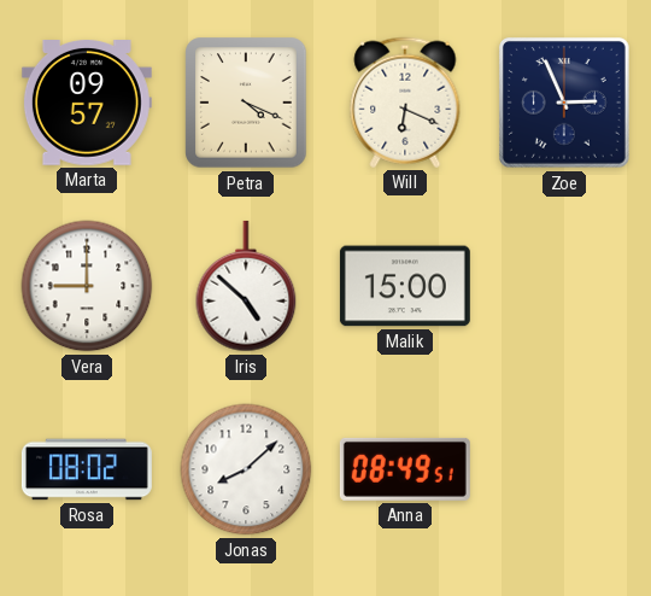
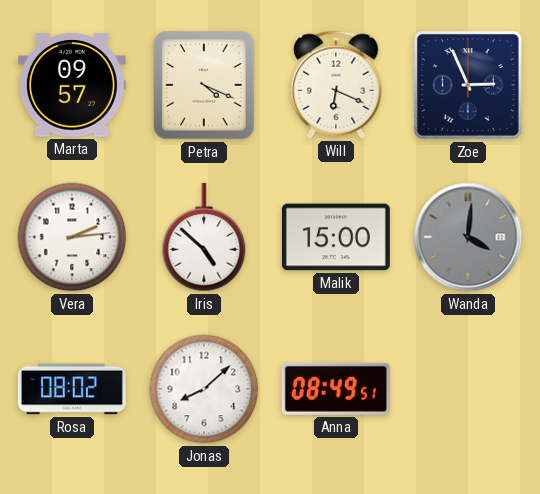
Vera: 9:00 -> 2:14 (72, 237)
Wanda: none -> 4:01 (468, 237)
